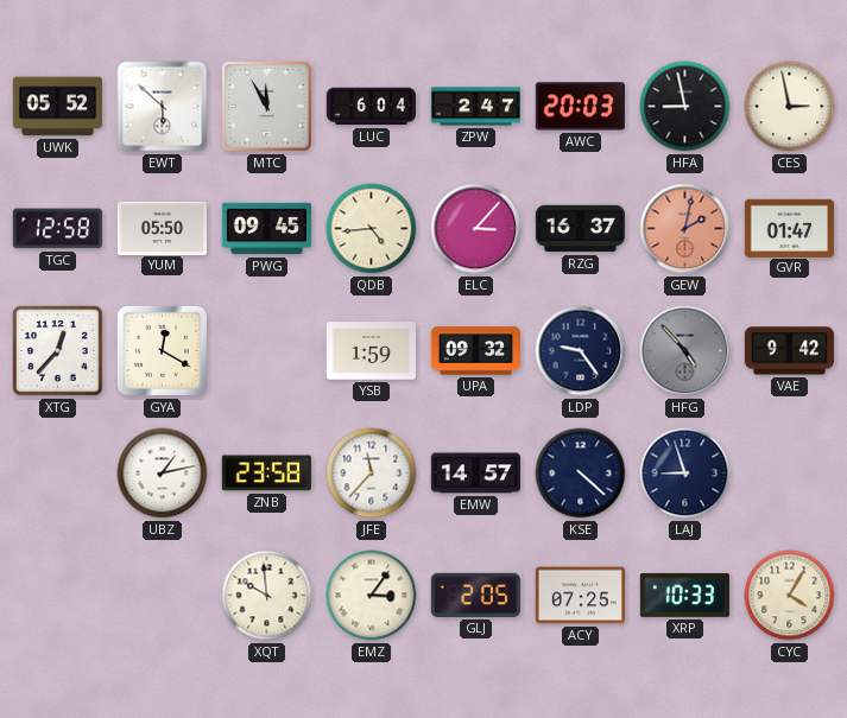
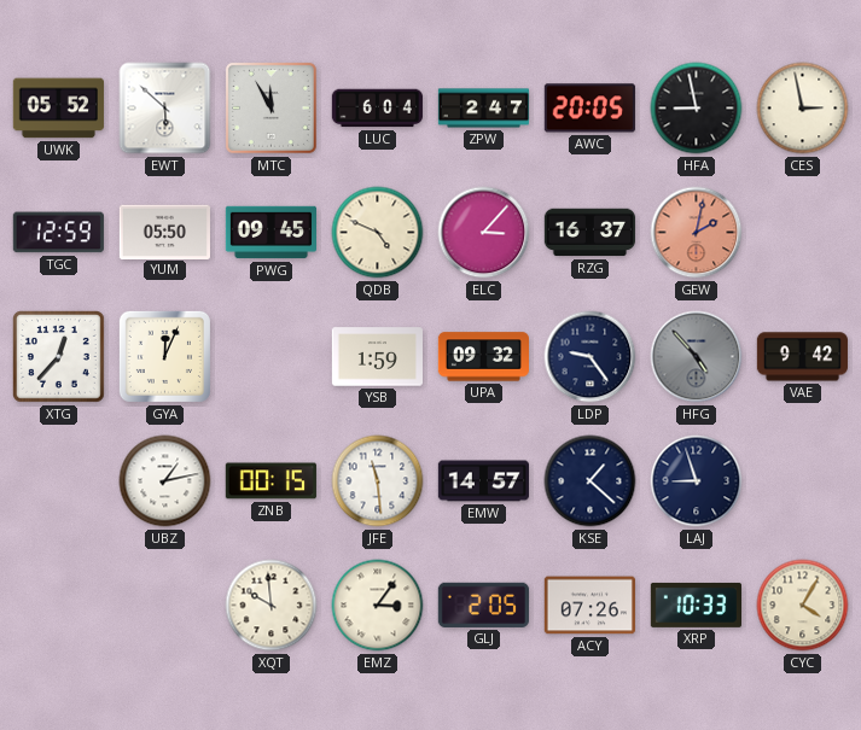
AWC: 20:03 -> 20:05 (589, 109)
TGC: 12:58 -> 12:59 (58, 233)
QDB: 4:44 -> 4:49 (378, 233)
GVR: 01:47 -> none (789, 228)
GYA: 12:20 -> 12:04 (164, 356)
ZNB: 23:58 -> 00:15 (270, 481)
JFE: 11:37 -> 11:29 (378, 481)
KSE: 4:22 -> 1:22 (591, 481)
ACY: 07:25 -> 07:26 (589, 606)
